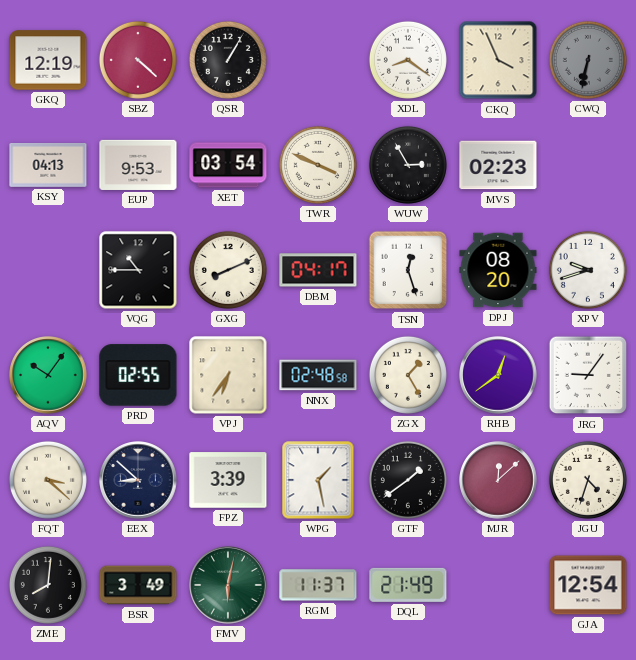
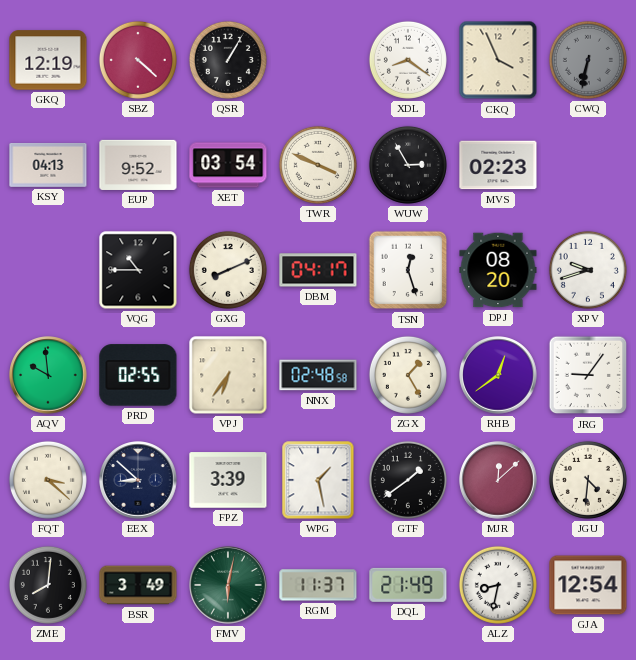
EUP: 9:53 -> 9:52 (138, 165)
AQV: 10:06 -> 9:59 (48, 375)
JGU: 4:33 -> 4:31 (588, 480)
ALZ: none -> 8:32 (498, 585)
